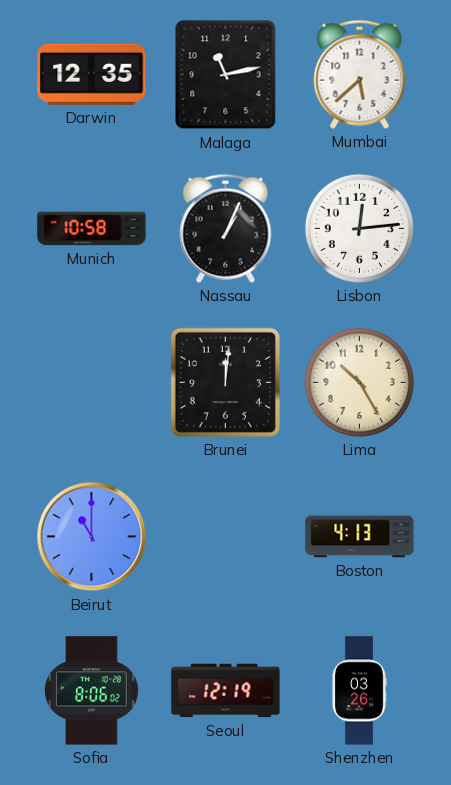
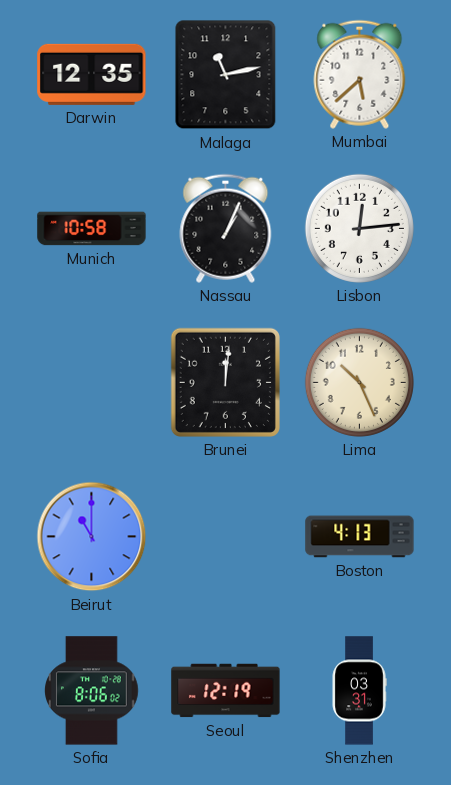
Lima: 10:25 -> 10:26 (359, 382)
Shenzhen: 03:26 -> 03:31 (359, 691)
